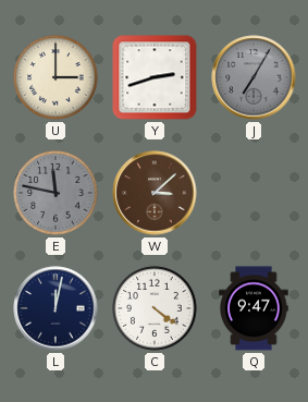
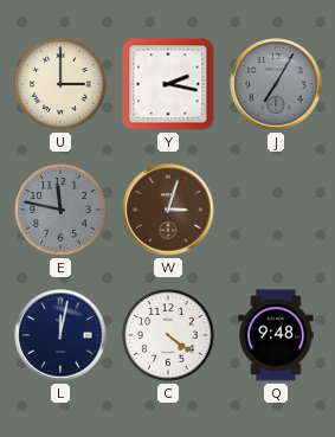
Y: 2:42 -> 2:17 (168, 84)
W: 3:08 -> 3:03 (168, 210)
Q: 9:47 -> 9:48 (276, 335)
